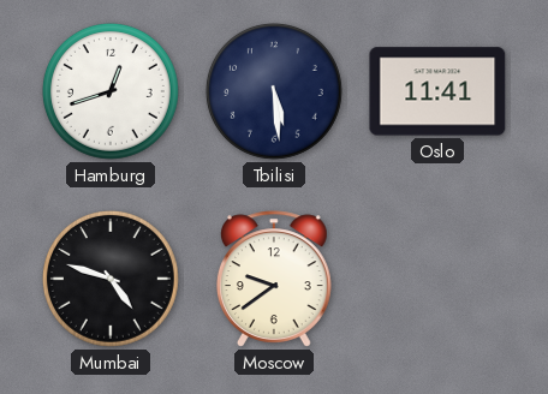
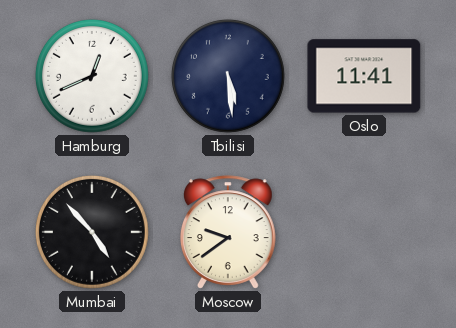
Hamburg: 12:42 -> 12:41 (92, 76)
Mumbai: 4:48 -> 4:53 (92, 232)
